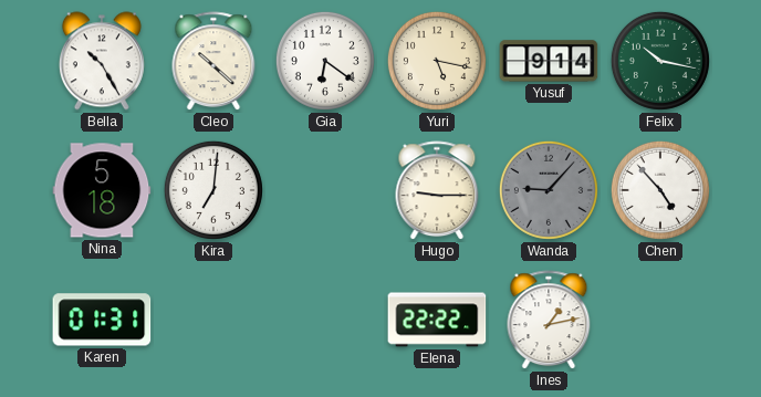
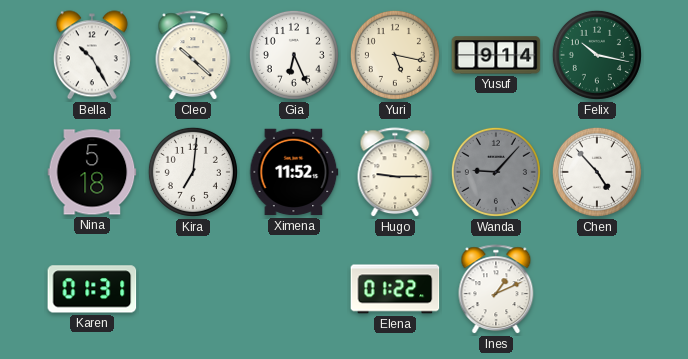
Gia: 6:21 -> 6:26 (294, 55)
Ximena: none -> 11:52 (294, 172)
Elena: 22:22 -> 01:22 (395, 289)
Ines: 1:13 -> 1:11 (496, 290)
